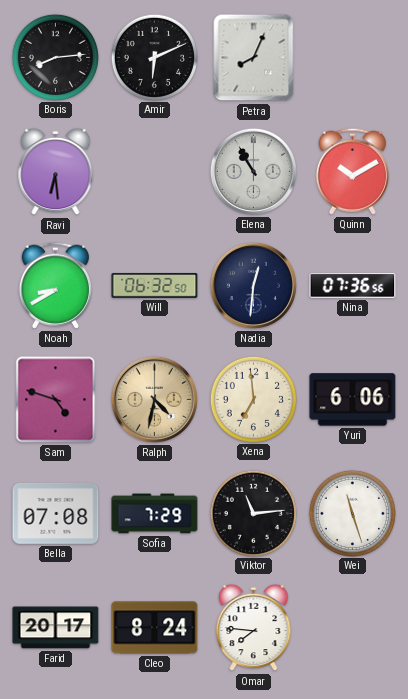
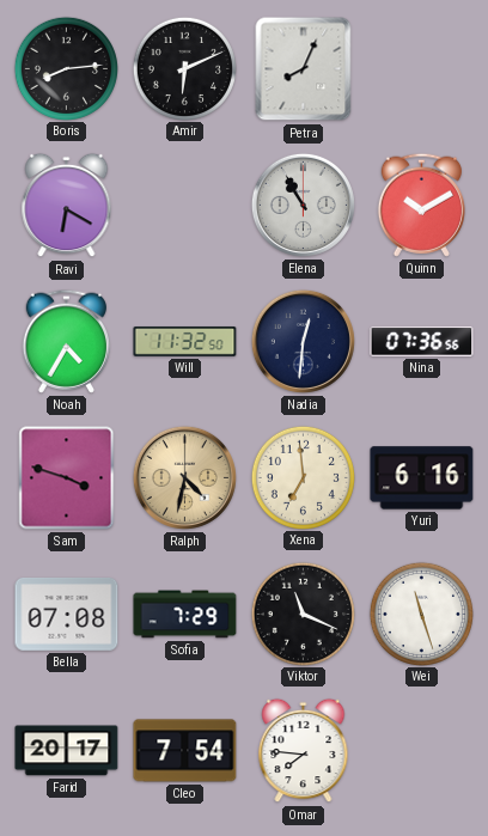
Ravi: 6:29 -> 6:20 (67, 206)
Noah: 8:40 -> 4:35 (66, 341)
Will: 06:32 -> 11:32 (185, 342)
Sam: 4:48 -> 3:48 (67, 478)
Yuri: 6:06 -> 6:16 (422, 478)
Viktor: 11:14 -> 11:19 (303, 614)
Cleo: 8:24 -> 7:54 (185, 751)
